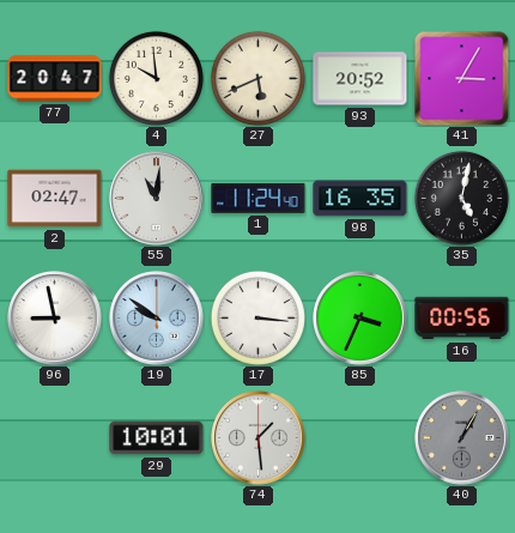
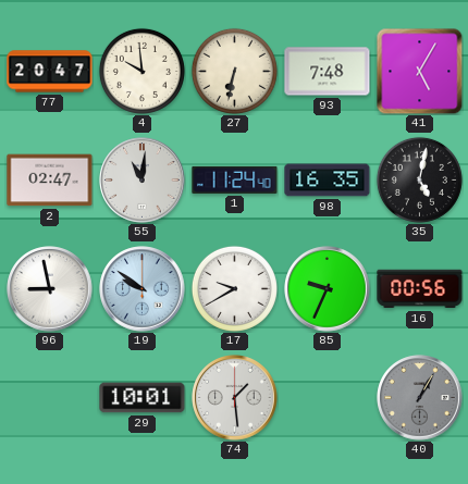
27: 5:41 -> 6:32 (234, 71)
93: 20:52 -> 7:48 (328, 72)
41: 3:05 -> 5:05 (419, 71)
17: 3:16 -> 9:40 (234, 288)
85: 3:34 -> 9:34 (328, 289)
